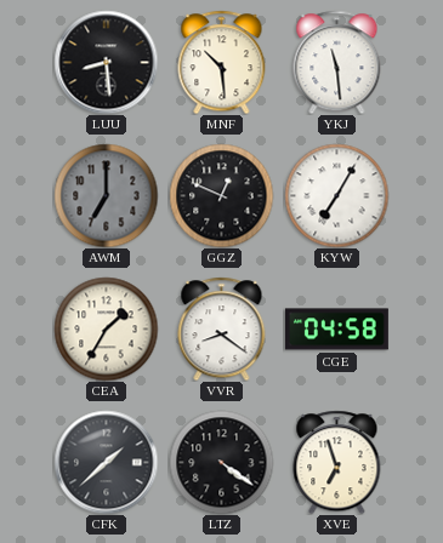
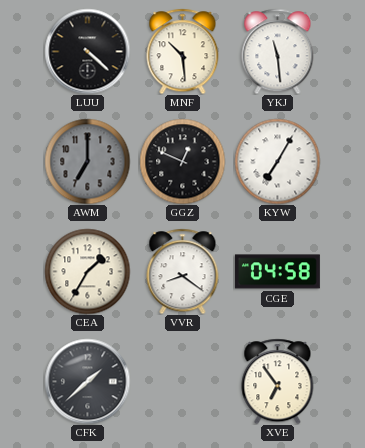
LUU: 8:29 -> 4:22 (87, 51)
LTZ: 4:21 -> none (221, 462)
XVE: 6:57 -> 6:54 (278, 381)
